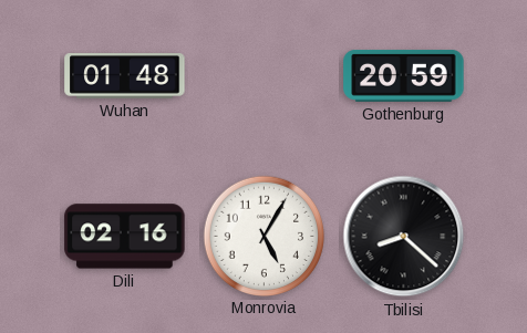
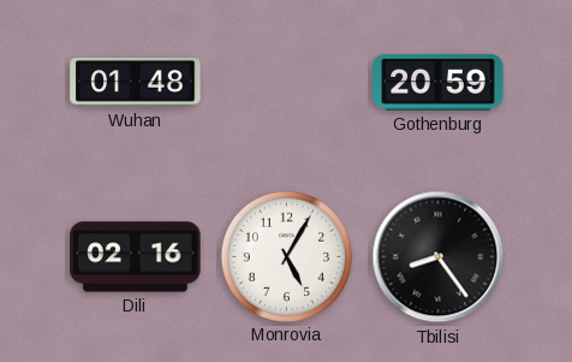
Tbilisi: 8:22 -> 8:24 (439, 257)
